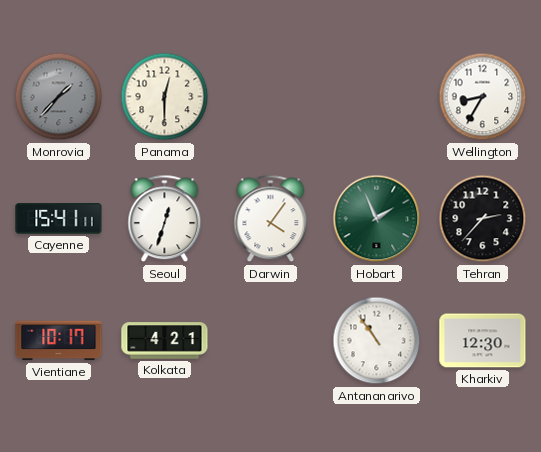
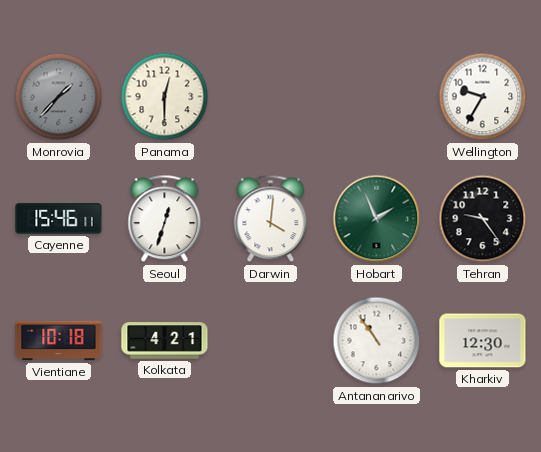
Wellington: 8:35 -> 9:35 (483, 97)
Cayenne: 15:41 -> 15:46 (59, 219)
Darwin: 4:06 -> 4:01 (271, 219)
Tehran: 2:37 -> 9:24 (483, 219)
Vientiane: 10:17 -> 10:18 (59, 341)
